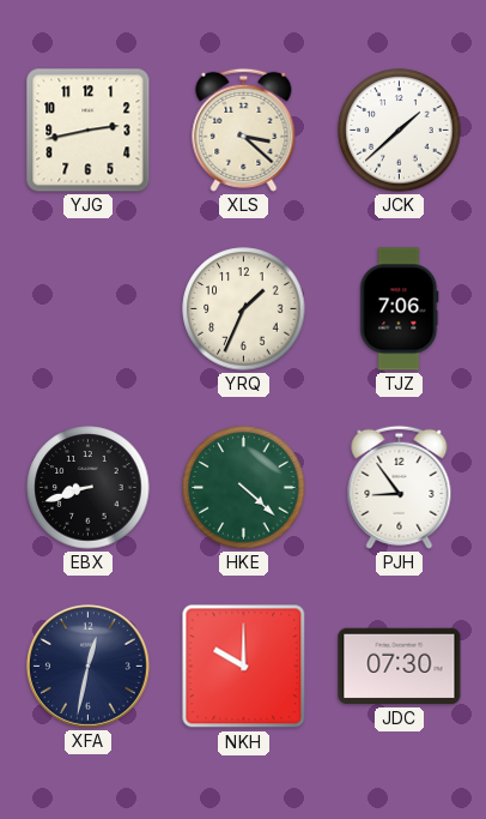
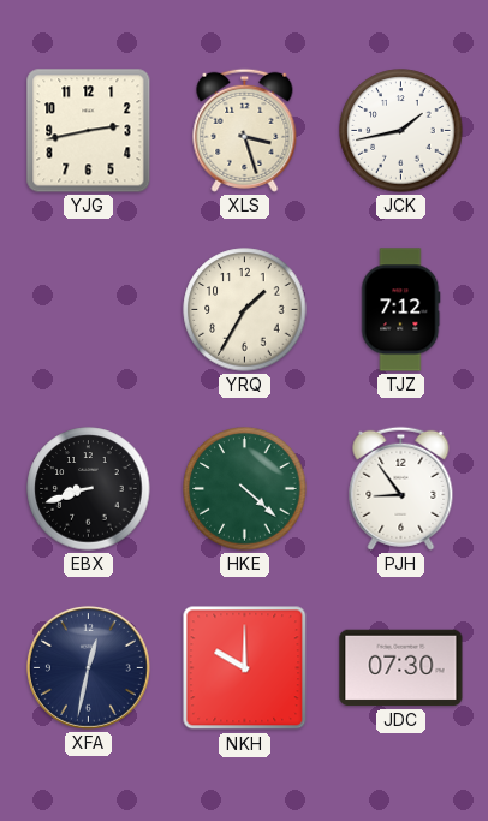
XLS: 3:22 -> 3:27 (245, 130)
JCK: 1:38 -> 1:43 (401, 131)
YRQ: 1:34 -> 1:35 (245, 310)
TJZ: 7:06 -> 7:12 (401, 310)
